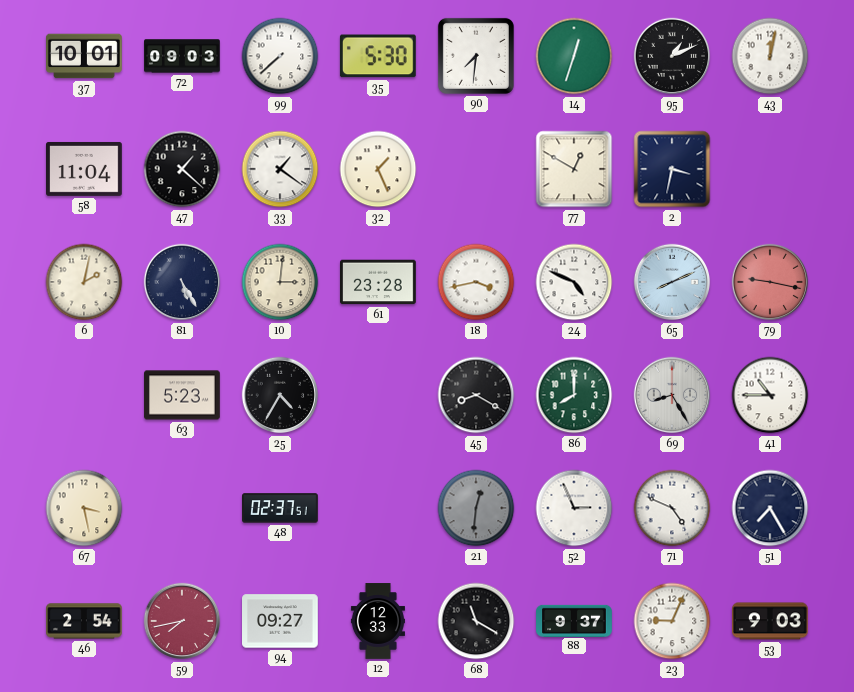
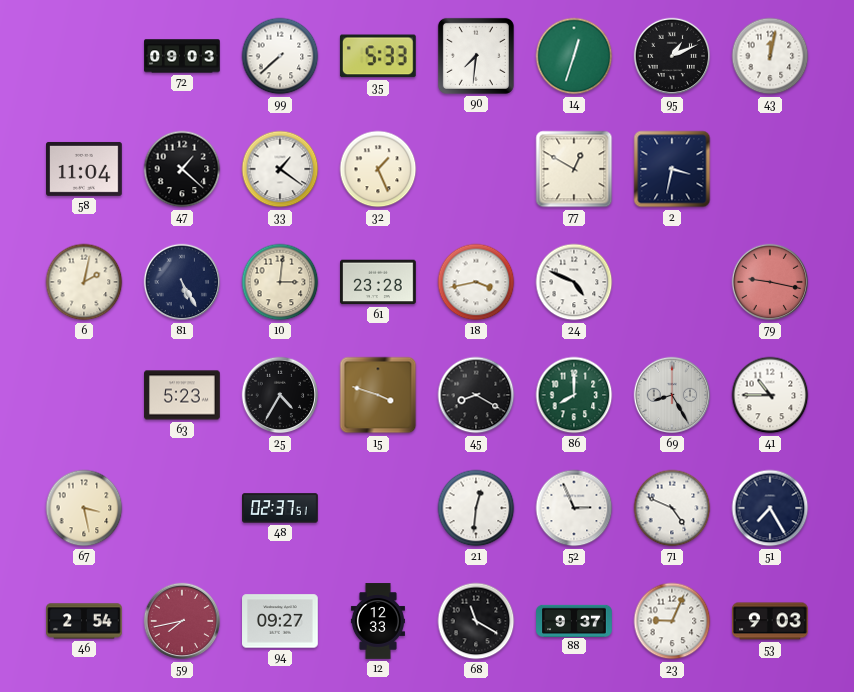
37: 10:01 -> none (85, 56)
35: 5:30 -> 5:33 (378, 56)
65: 8:11 -> none (672, 282)
15: none -> 3:48 (378, 395)
21 dial: grey -> white (476, 508)
